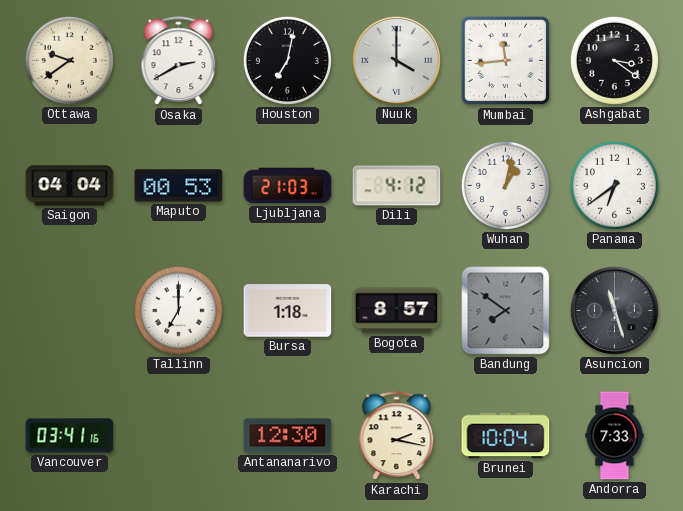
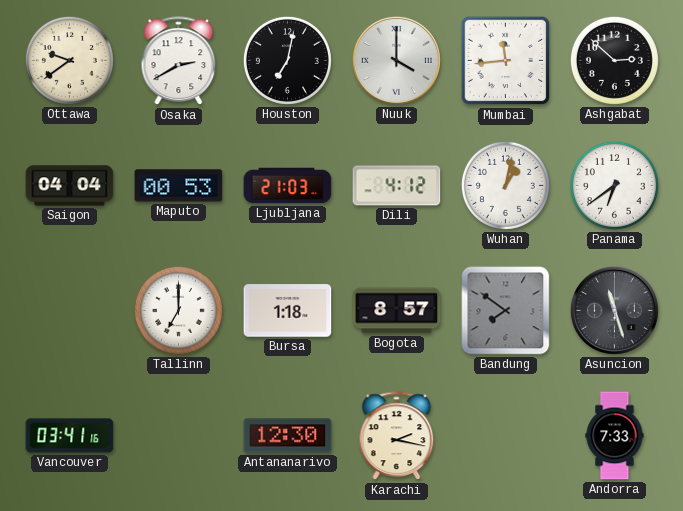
Ashgabat: 3:21 -> 2:52 (614, 60)
Brunei: 10:04 -> none (506, 436)
